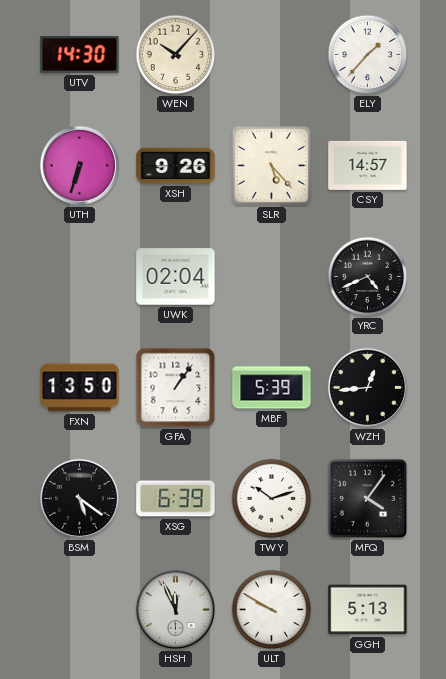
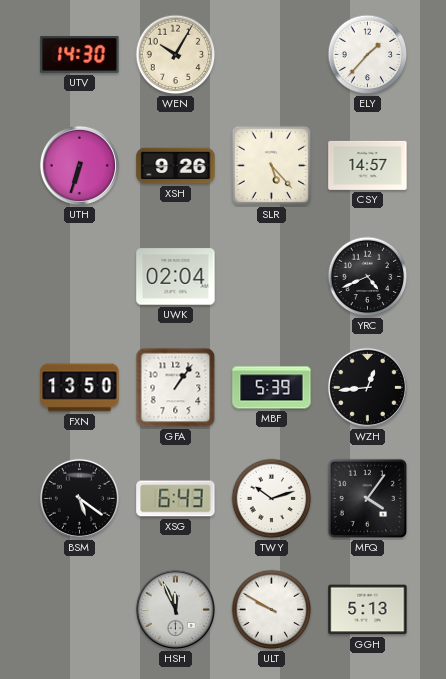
WEN: 10:07 -> 10:05 (176, 55)
XSG: 6:39 -> 6:43 (176, 499)
